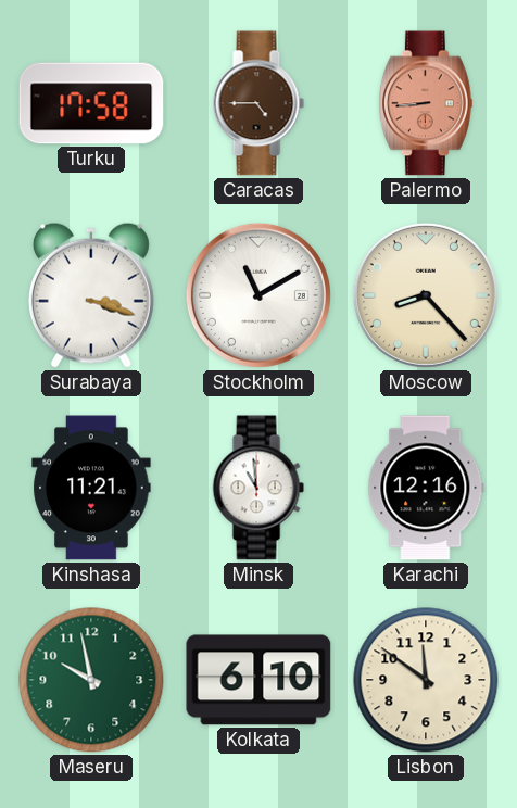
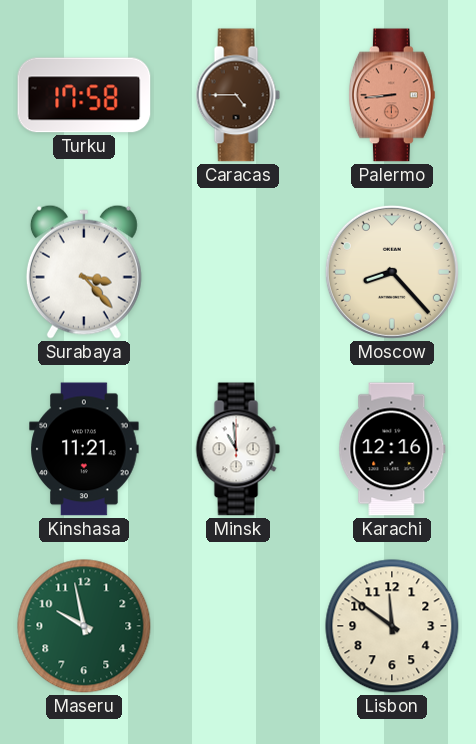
Surabaya: 3:18 -> 3:23 (84, 272)
Stockholm: 11:10 -> none (258, 295)
Kolkata: 6:10 -> none (258, 680)
